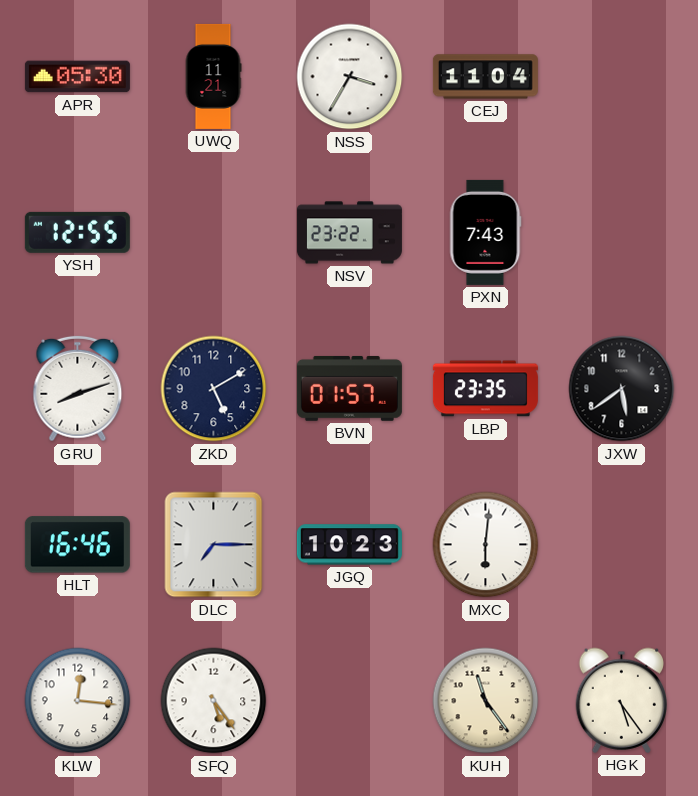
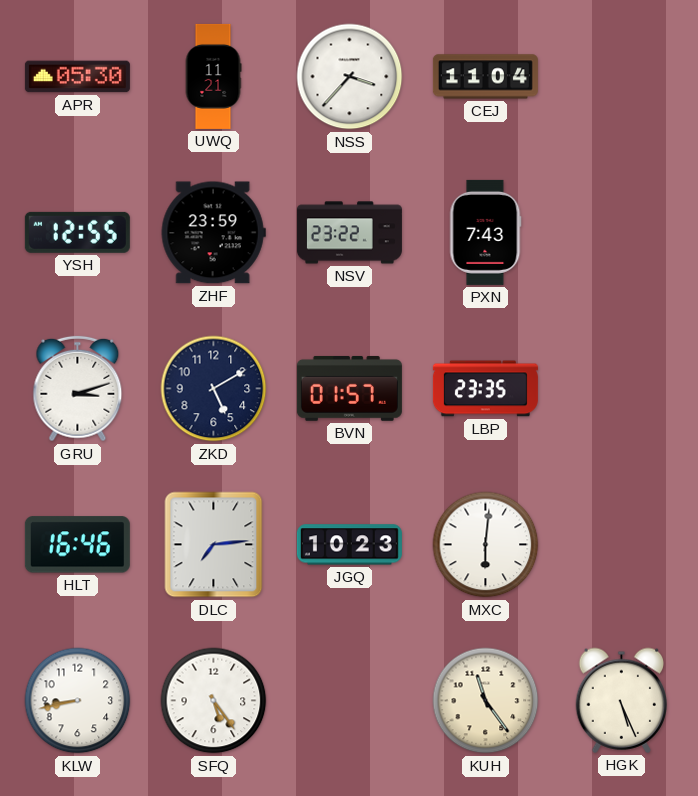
NSS: 3:35 -> 3:37 (350, 77)
ZHF: none -> 23:59 (213, 233)
GRU: 8:12 -> 3:12 (78, 389)
JXW: 5:39 -> none (622, 389)
DLC: 7:15 -> 7:14 (214, 545)
KLW: 12:16 -> 8:43 (78, 701)
HGK: 5:24 -> 5:26 (622, 700)
